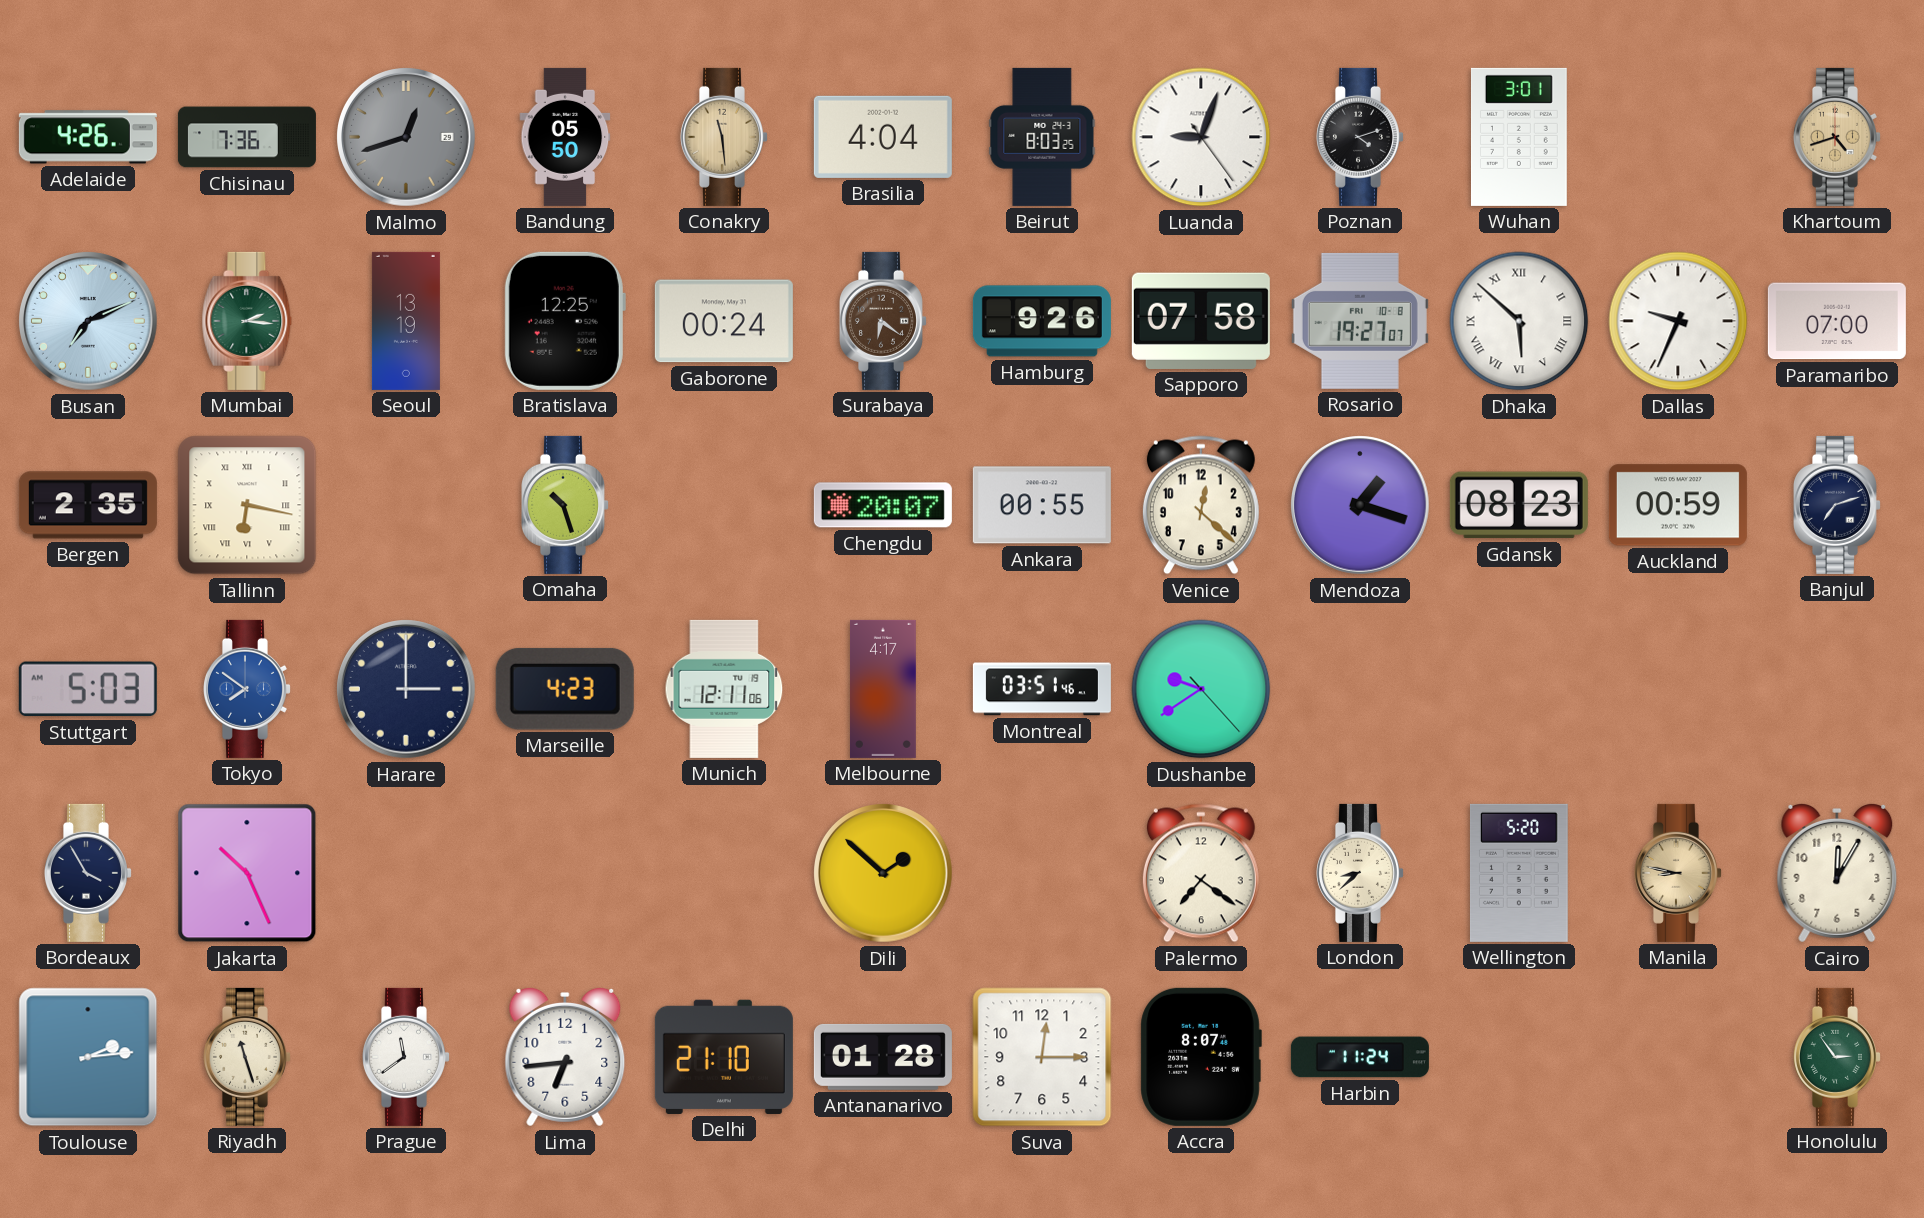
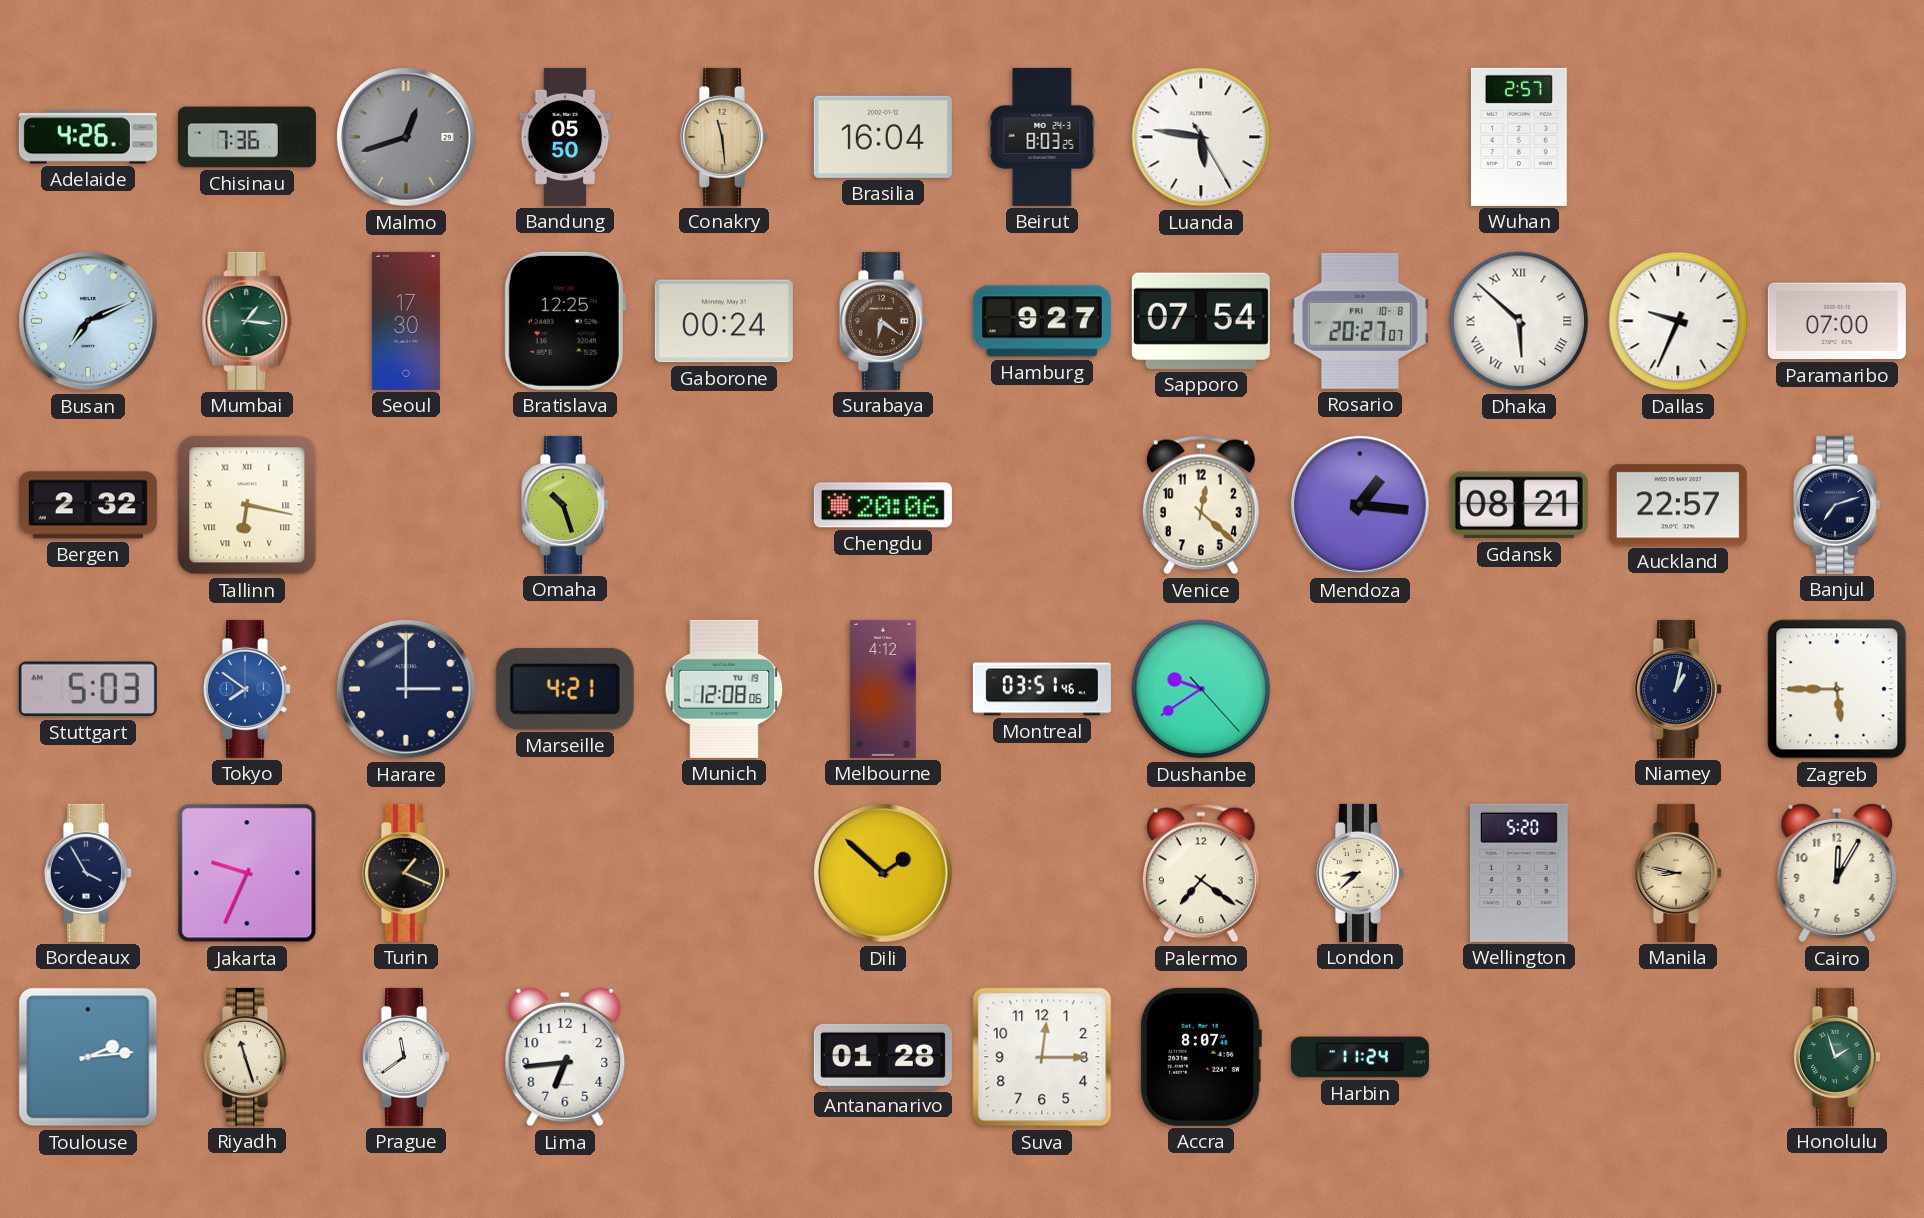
Brasilia: 4:04 -> 16:04 (883, 137)
Luanda: 9:03 -> 5:46 (1201, 137)
Poznan: 4:12 -> none (1360, 137)
Wuhan: 3:01 -> 2:57 (1519, 137)
Khartoum: 4:42 -> none (1837, 137)
Mumbai: 2:16 -> 1:16 (247, 321)
Seoul: 13:19 -> 17:30 (406, 321)
Hamburg: 9:26 -> 9:27 (1042, 321)
Sapporo: 07:58 -> 07:54 (1201, 321)
Rosario: 19:27 -> 20:27 (1360, 321)
Bergen: 2:35 -> 2:32 (88, 505)
Chengdu: 20:07 -> 20:06 (883, 505)
Ankara: 00:55 -> none (1042, 505)
Mendoza: 1:18 -> 1:16 (1361, 506)
Gdansk: 08:23 -> 08:21 (1519, 505)
Auckland: 00:59 -> 22:57 (1678, 505)
Marseille: 4:23 -> 4:21 (565, 689)
Munich: 12:11 -> 12:08 (724, 689)
Melbourne: 4:17 -> 4:12 (883, 689)
Niamey: none -> 1:02 (1678, 689)
Zagreb: none -> 5:45 (1837, 689)
Jakarta: 10:26 -> 9:34 (247, 873)
Turin: none -> 1:19 (406, 873)
Delhi: 21:10 -> none (724, 1057)
Honolulu: 2:54 -> 1:57 (1837, 1057)
